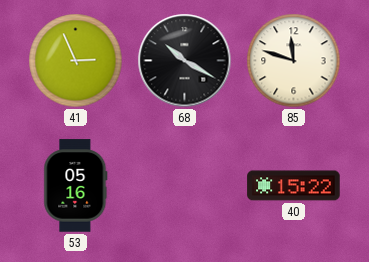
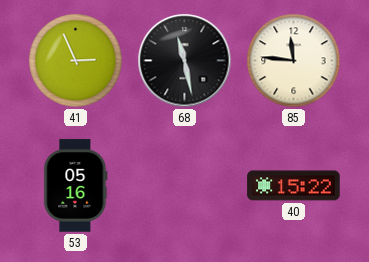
68: 10:20 -> 11:28 (185, 61)
85: 11:48 -> 11:46 (294, 61)
